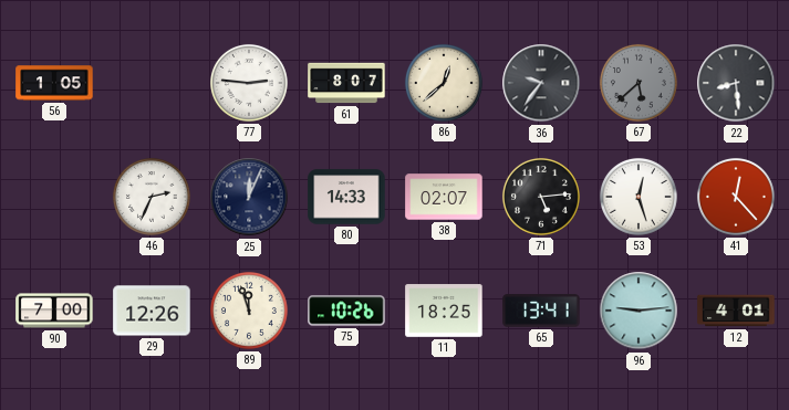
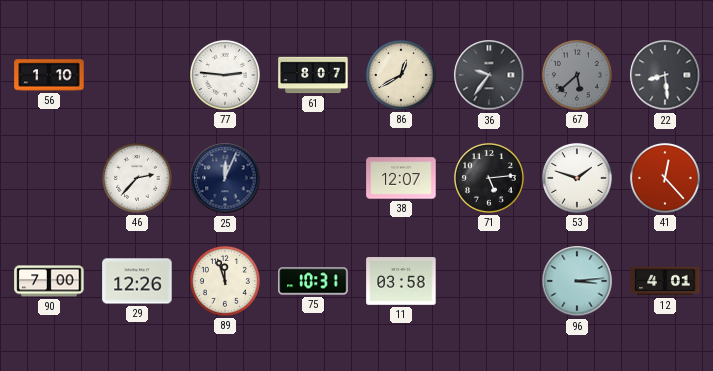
56: 1:05 -> 1:10 (49, 75)
86: 12:38 -> 12:40 (401, 75)
46: 2:34 -> 2:37 (137, 178)
80: 14:33 -> none (346, 197)
38: 02:07 -> 12:07 (401, 178)
53: 12:27 -> 1:48 (577, 178)
75: 10:26 -> 10:31 (313, 281)
11: 18:25 -> 03:58 (401, 281)
65: 13:41 -> none (541, 311)
96: 9:14 -> 3:14 (577, 281)
